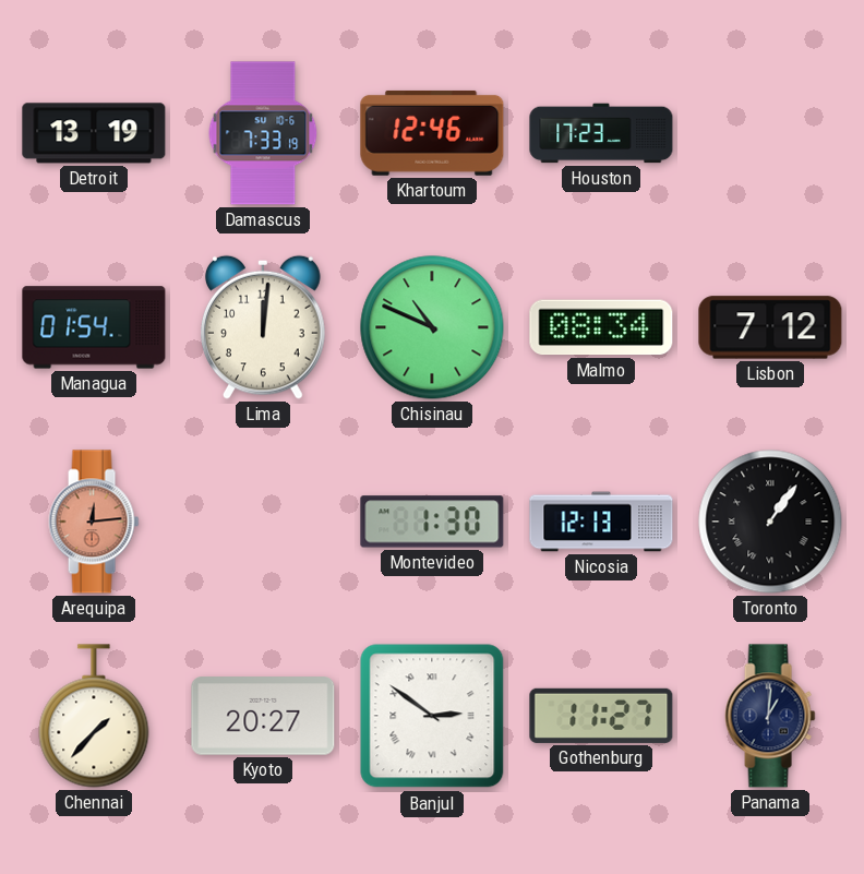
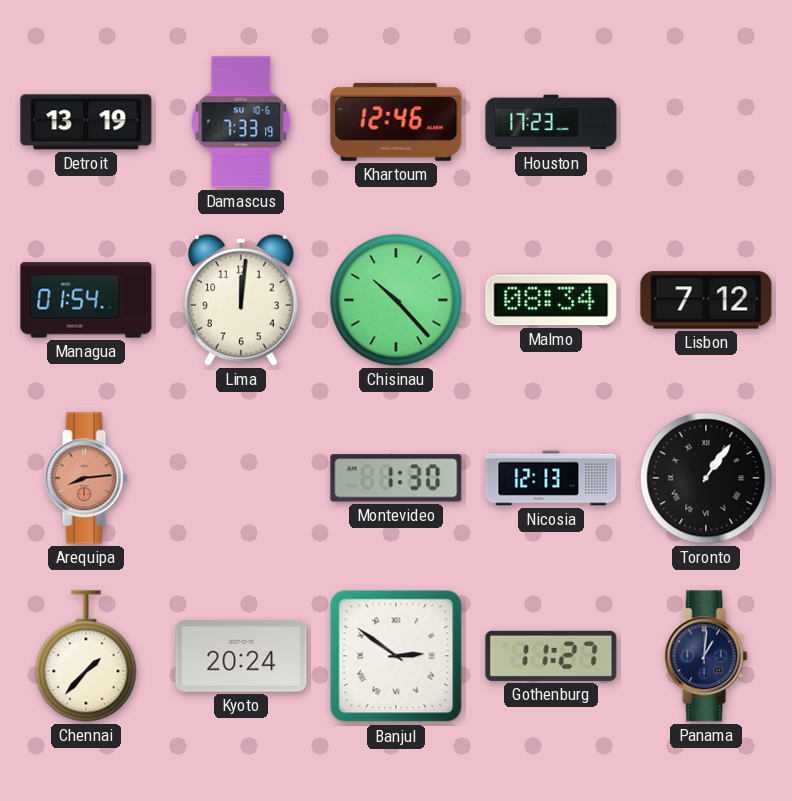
Chisinau: 10:49 -> 10:23 (396, 300)
Arequipa: 12:14 -> 8:14 (86, 478)
Kyoto: 20:27 -> 20:24 (241, 656)
